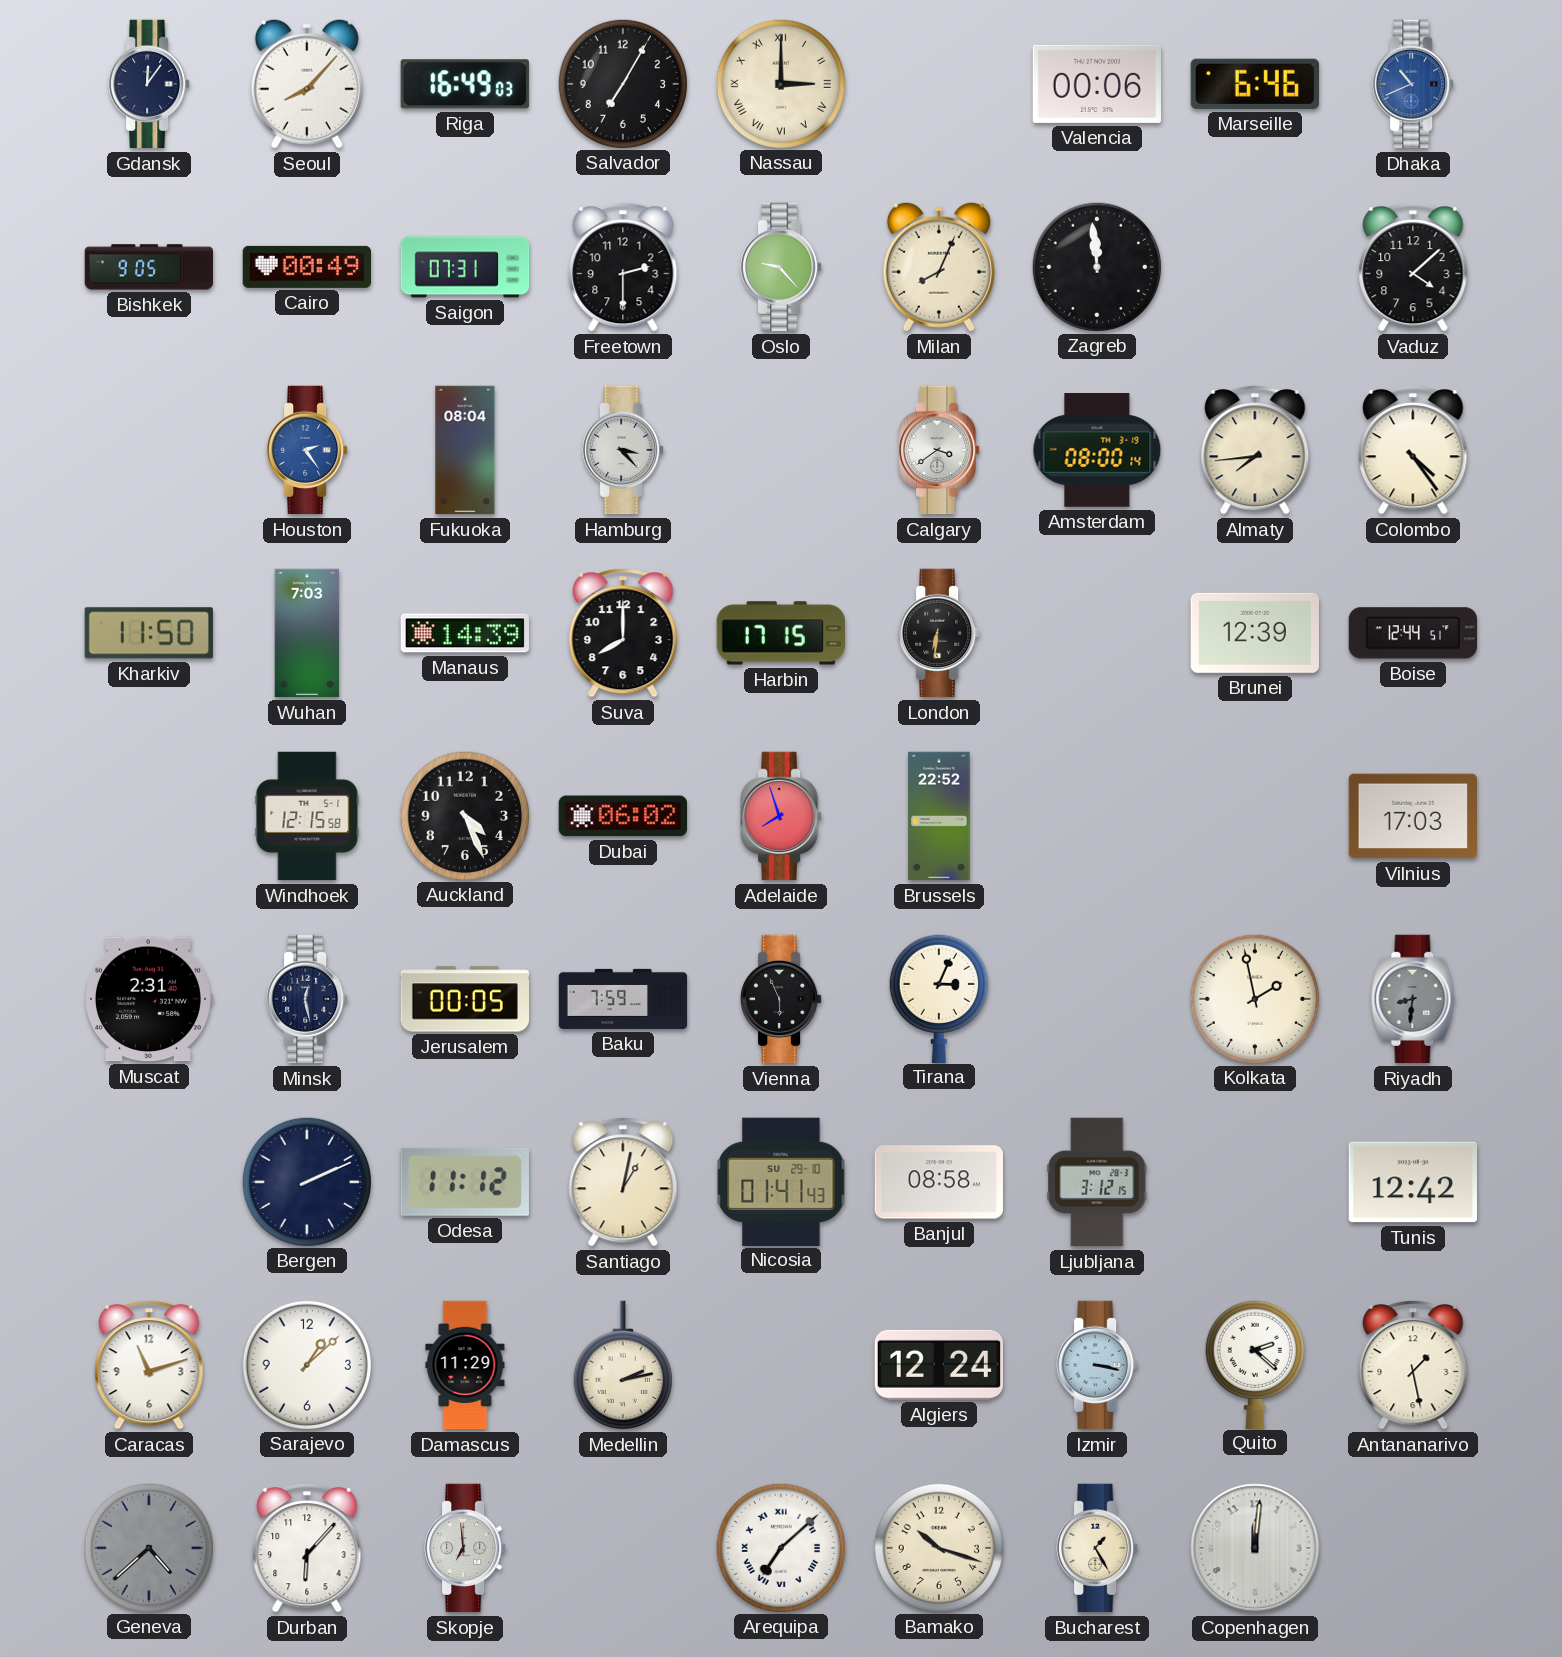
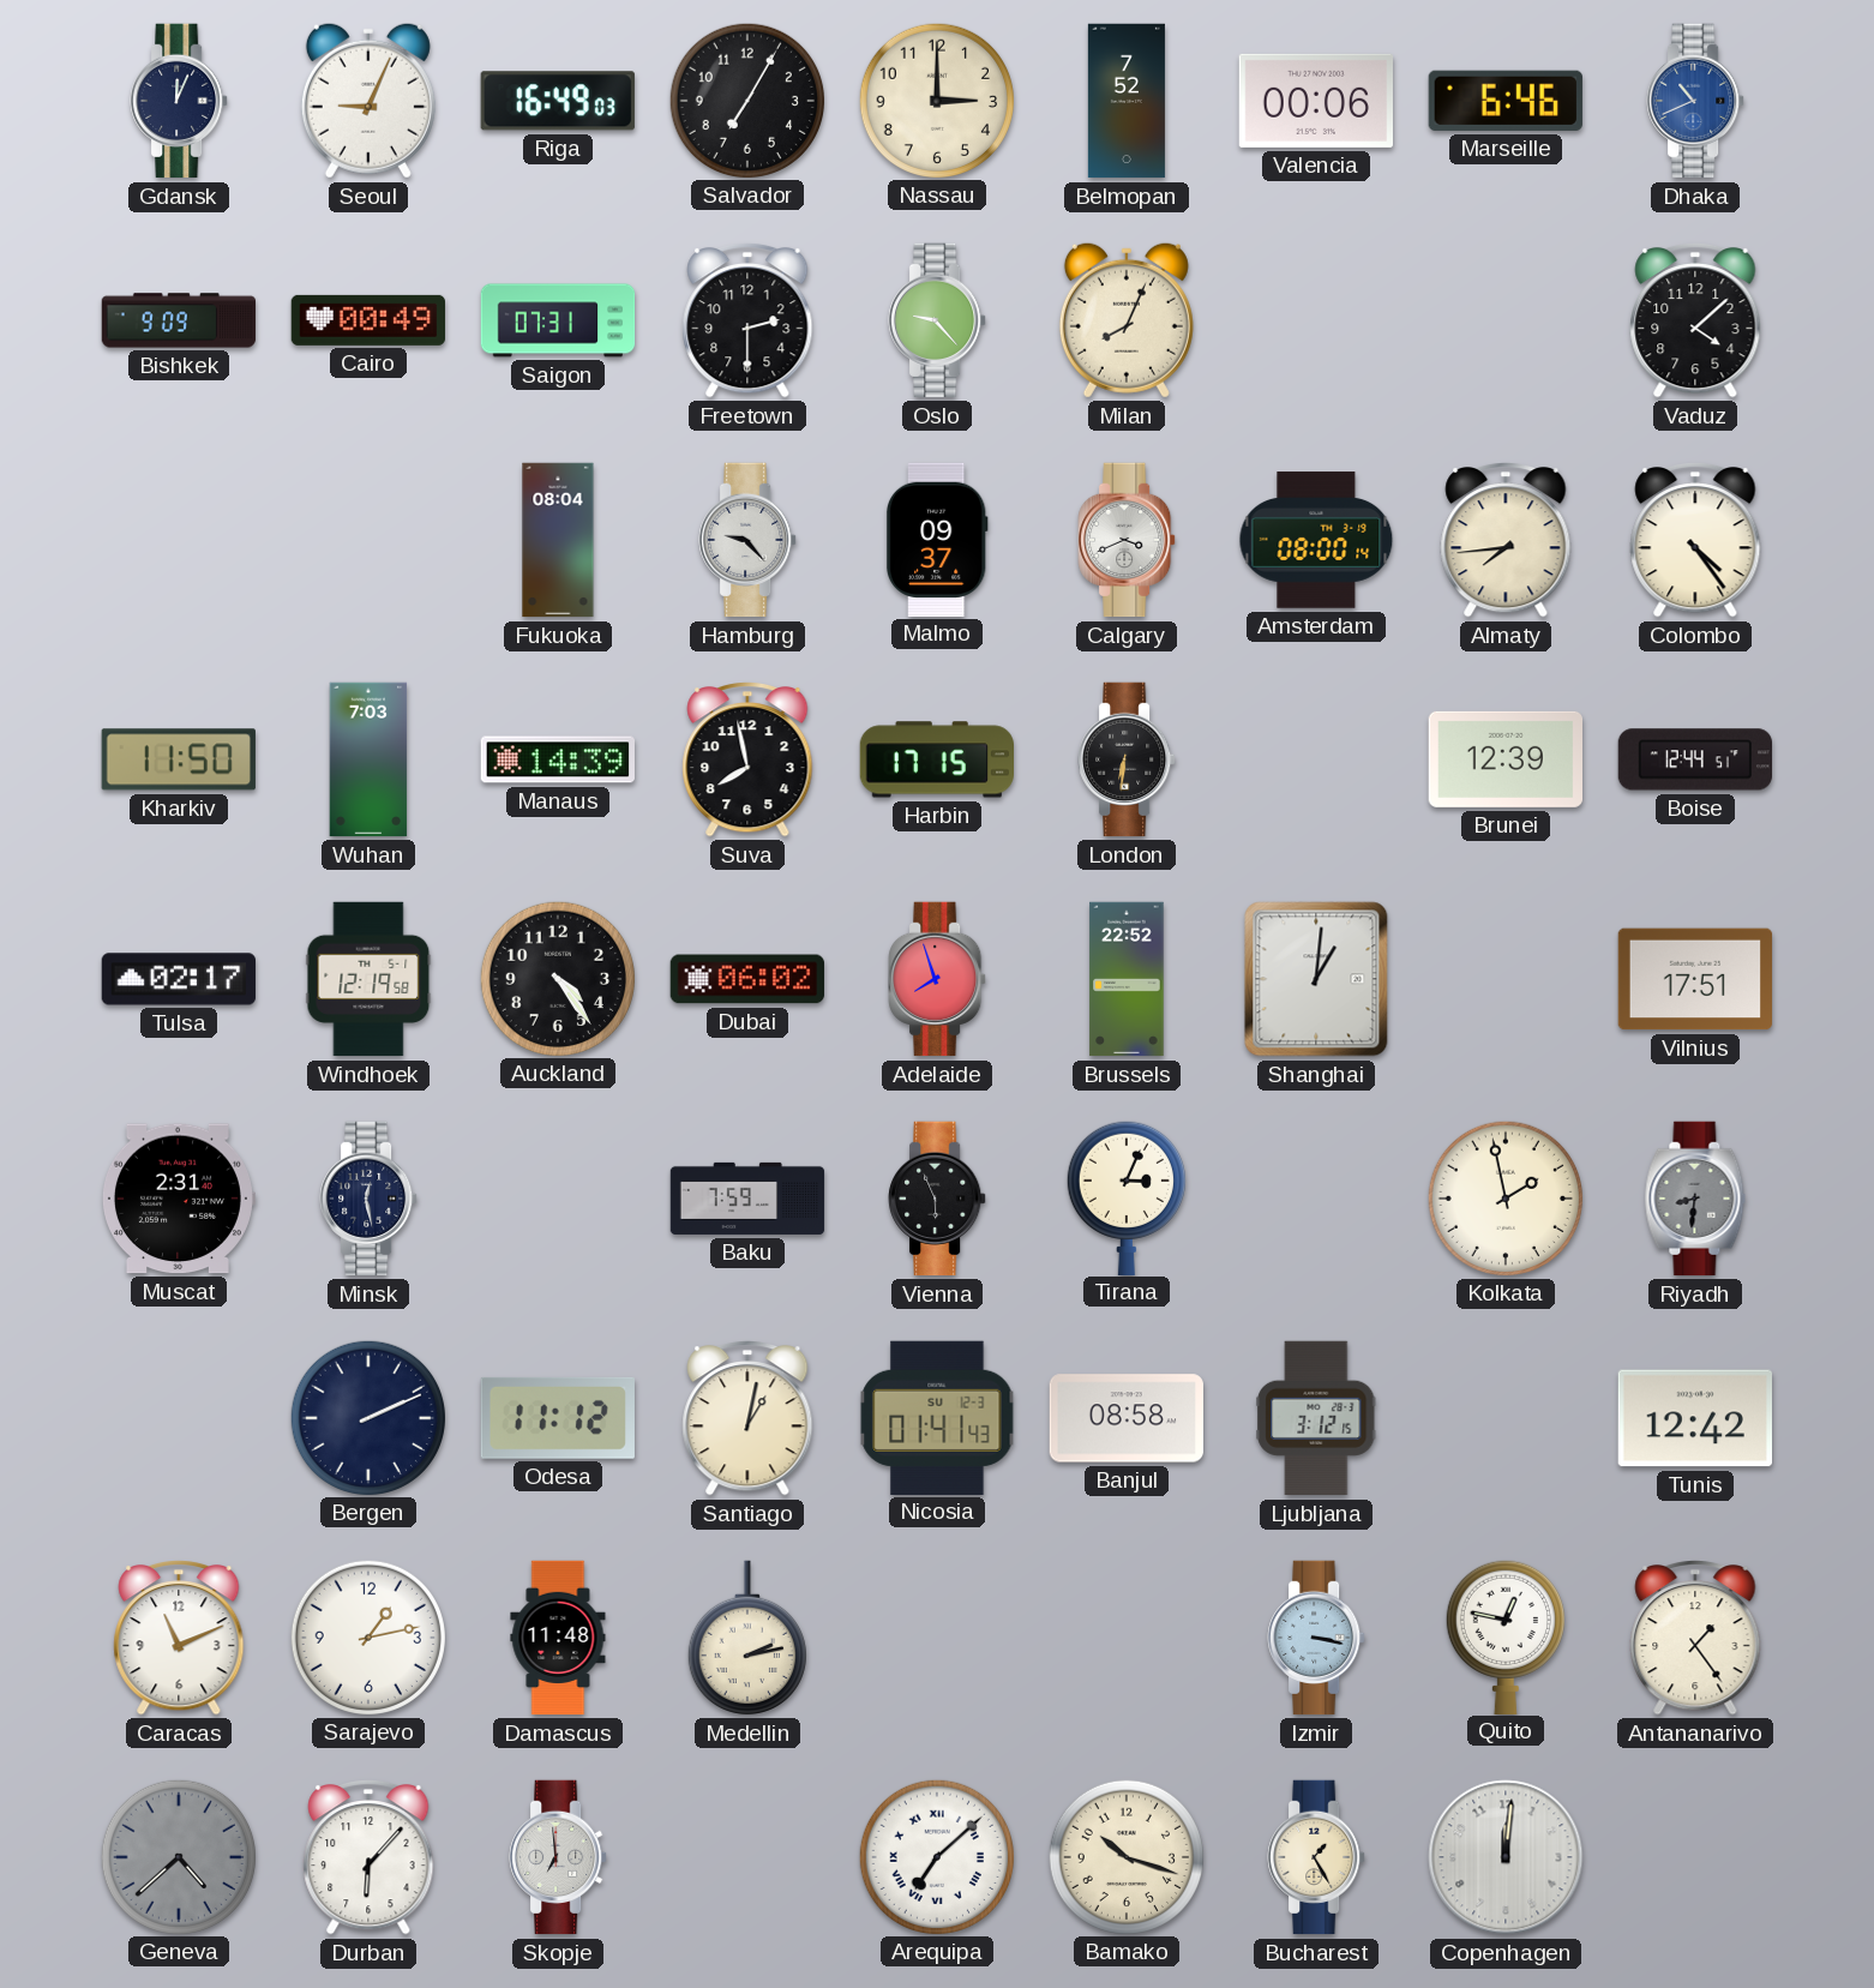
Gdansk: 12:06 -> 12:04 (179, 101)
Seoul: 8:07 -> 9:04 (368, 101)
Nassau numerals: Roman -> Arabic (936, 100)
Belmopan: none -> 7:52 (1127, 101)
Bishkek: 9:05 -> 9:09 (179, 320)
Zagreb: 11:59 -> none (1096, 266)
Houston: 2:24 -> none (307, 450)
Hamburg: 3:23 -> 9:23 (747, 540)
Malmo: none -> 09:37 (937, 539)
Calgary: 3:39 -> 3:41 (1127, 540)
Suva: 8:00 -> 7:58 (747, 761)
Tulsa: none -> 02:17 (179, 979)
Windhoek: 12:15 -> 12:19 (368, 979)
Auckland: 4:26 -> 4:24 (557, 978)
Shanghai: none -> 1:01 (1316, 979)
Vilnius: 17:03 -> 17:51 (1695, 979)
Jerusalem: 00:05 -> none (464, 999)
Nicosia date: SU 29-10 -> SU 12-3 (937, 1417)
Caracas: 11:12 -> 11:11 (179, 1639)
Sarajevo: 1:08 -> 1:13 (367, 1636)
Damascus: 11:29 -> 11:48 (558, 1638)
Algiers: 12:24 -> none (938, 1365)
Quito: 2:22 -> 12:47 (1506, 1636)
Antananarivo: 1:28 -> 1:24 (1695, 1639)
